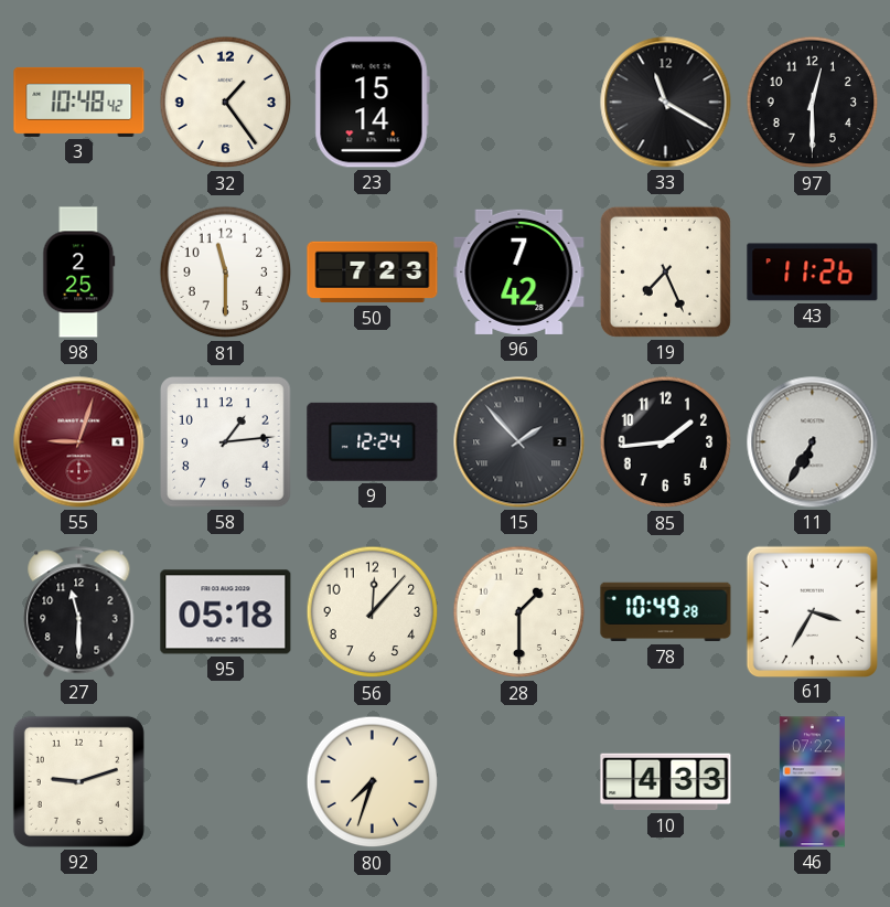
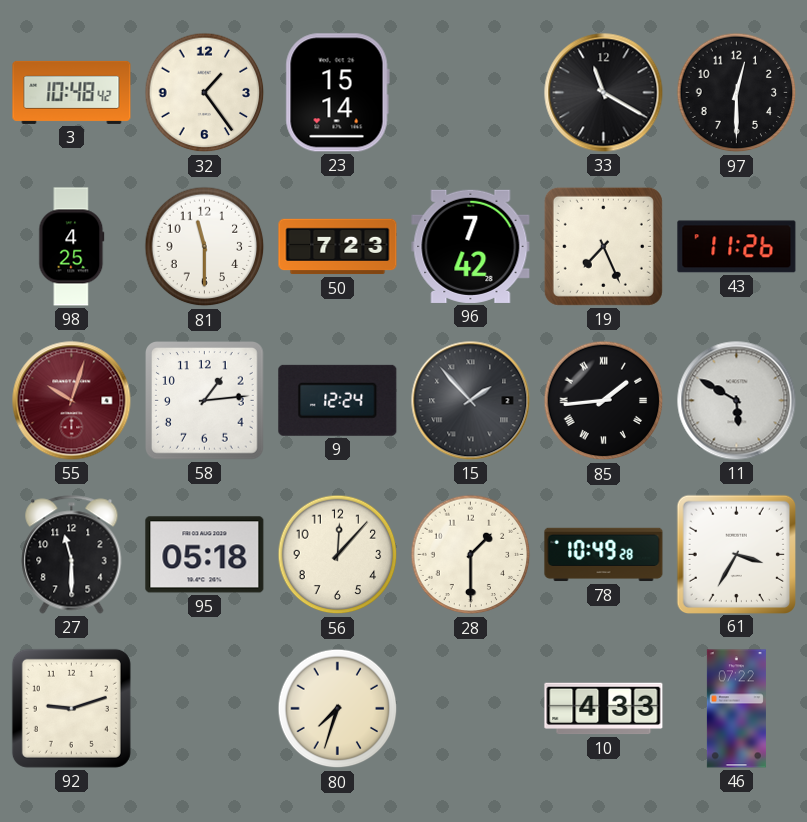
98: 2:25 -> 4:25 (72, 247)
55: 9:03 -> 10:03 (72, 401)
85 numerals: Arabic -> Roman (604, 401)
11: 6:35 -> 5:50 (737, 401)
